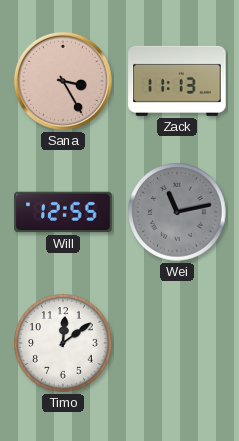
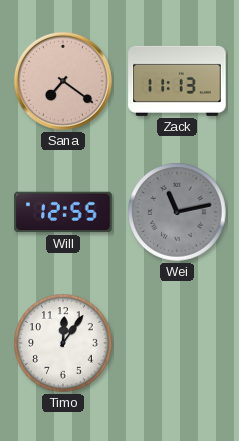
Sana: 3:25 -> 7:21 (63, 81)
Timo: 12:09 -> 12:06 (63, 343)
